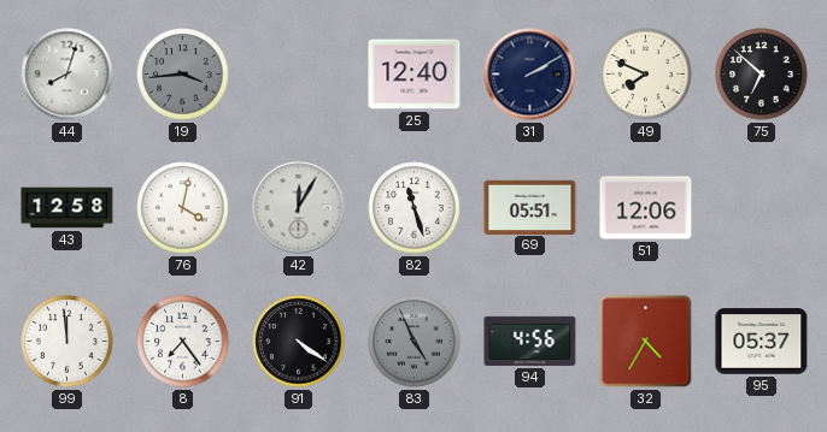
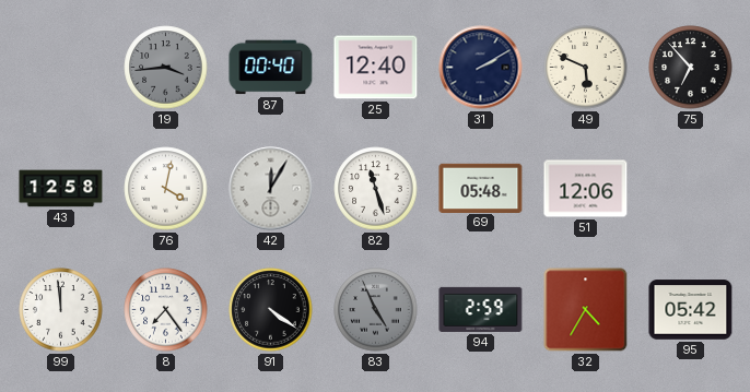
44: 8:03 -> none (68, 75)
87: none -> 00:40 (271, 68)
49: 7:49 -> 5:49 (586, 68)
75: 6:52 -> 6:53 (691, 68)
69: 05:51 -> 05:48 (481, 188)
94: 4:56 -> 2:59 (481, 309)
95: 05:37 -> 05:42 (691, 310)
